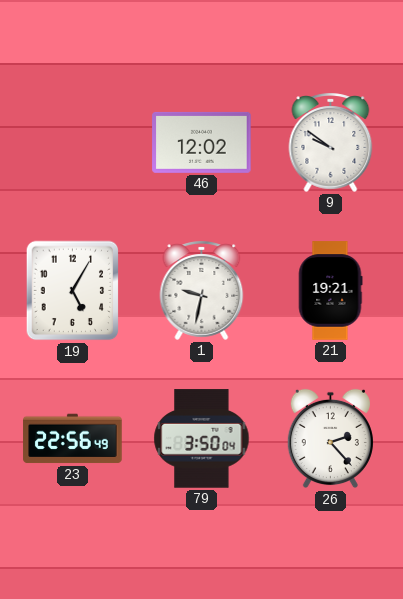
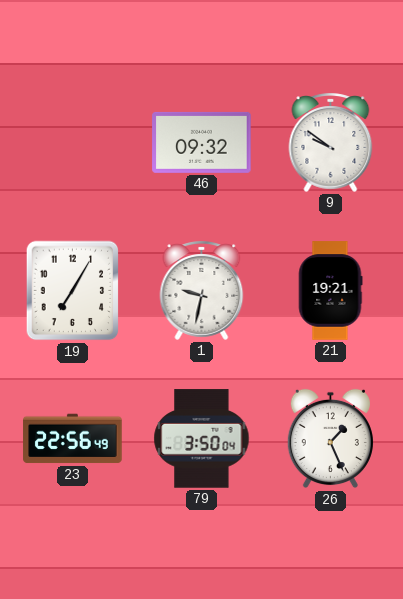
46: 12:02 -> 09:32 (202, 142)
19: 5:05 -> 7:05 (73, 291)
26: 2:23 -> 1:26 (330, 439)
